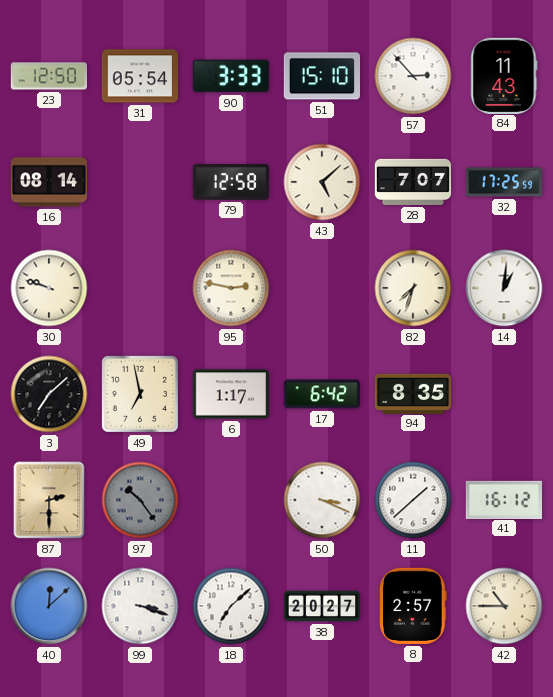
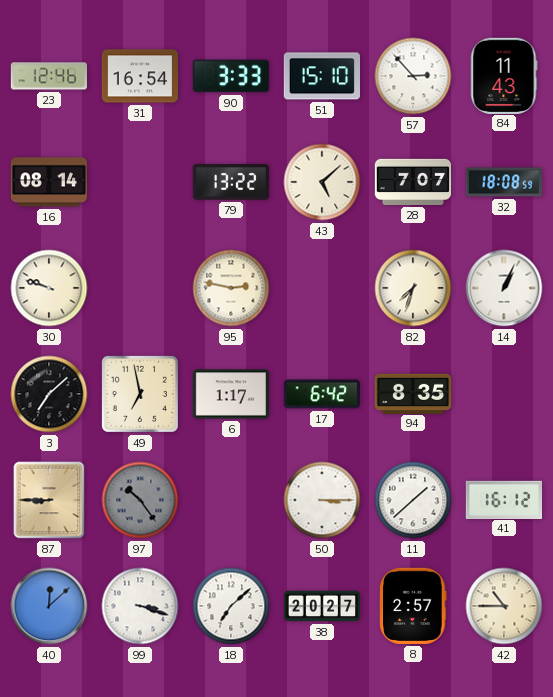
23: 12:50 -> 12:46 (48, 76)
31: 05:54 -> 16:54 (139, 76)
79: 12:58 -> 13:22 (230, 183)
32: 17:25 -> 18:08 (503, 182)
14: 1:01 -> 1:04 (504, 288)
87: 2:30 -> 8:45 (49, 500)
50: 3:19 -> 3:15 (322, 500)
